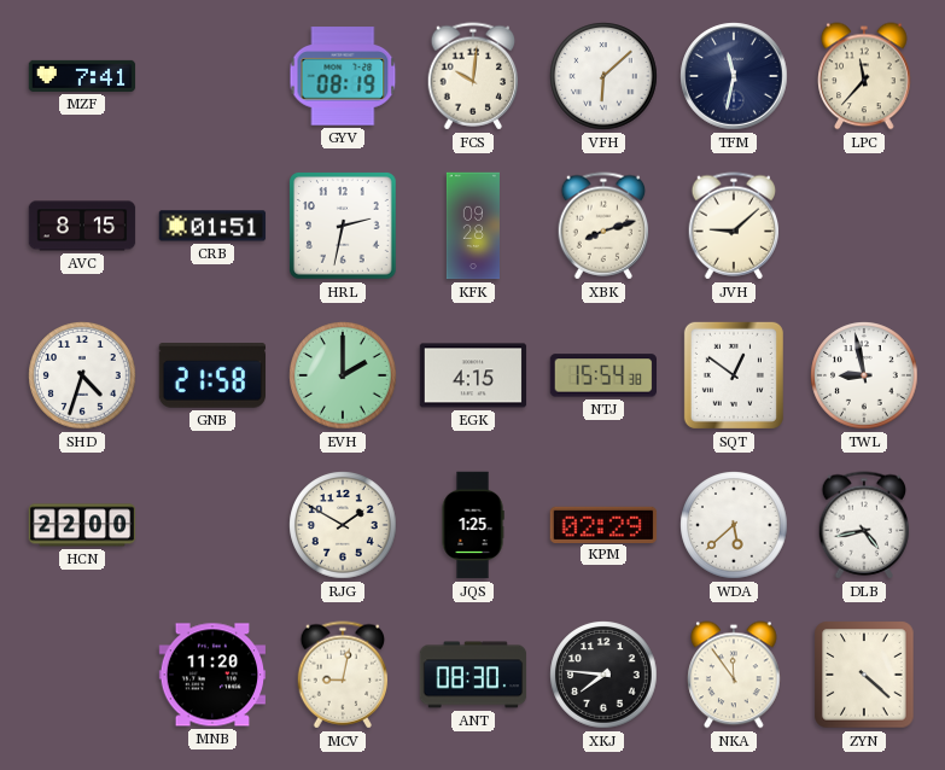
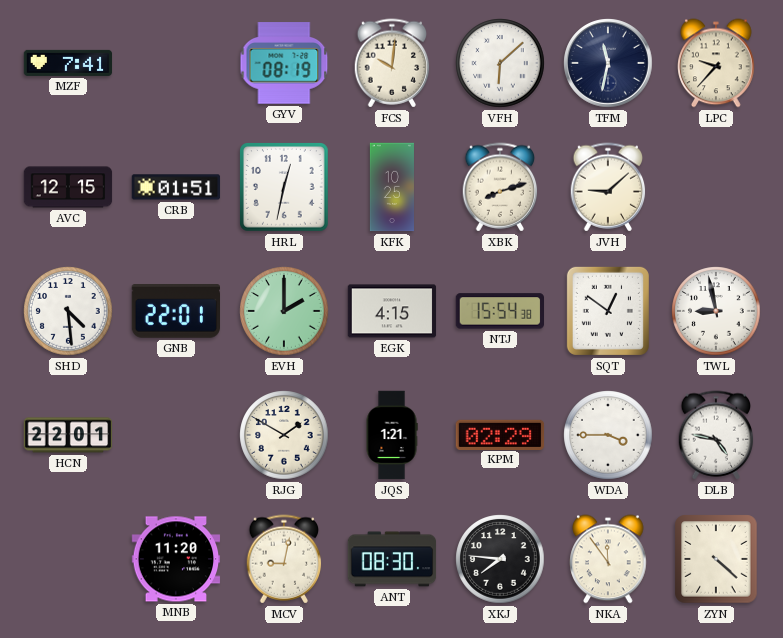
LPC: 11:37 -> 9:37 (716, 63)
AVC: 8:15 -> 12:15 (68, 187)
HRL: 2:32 -> 12:32 (285, 188)
KFK: 09:28 -> 10:25 (392, 187)
SHD: 4:33 -> 4:29 (68, 311)
GNB: 21:58 -> 22:01 (175, 312)
HCN: 22:00 -> 22:01 (68, 435)
JQS: 1:25 -> 1:21 (392, 435)
WDA: 5:38 -> 3:45 (608, 435)
DLB: 4:43 -> 4:47 (716, 435)
